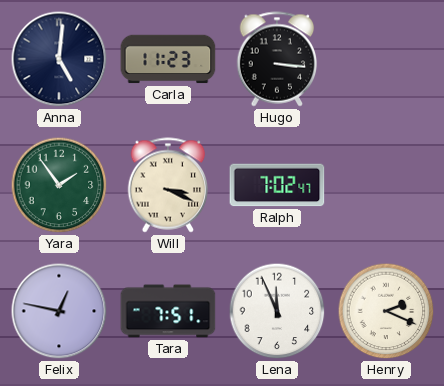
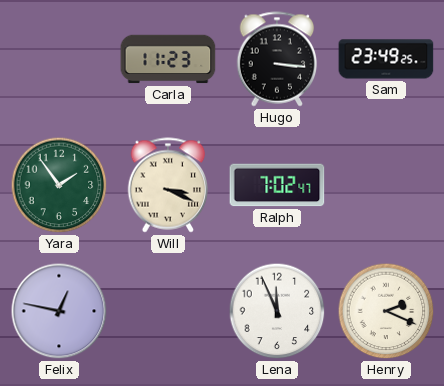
Anna: 5:01 -> none (59, 59)
Sam: none -> 23:49 (386, 59)
Tara: 7:51 -> none (168, 311)
